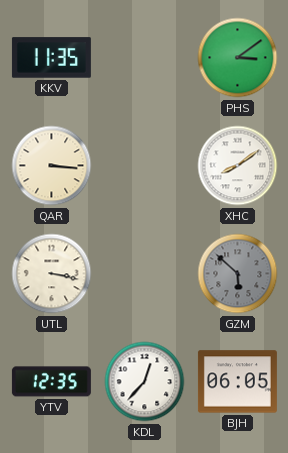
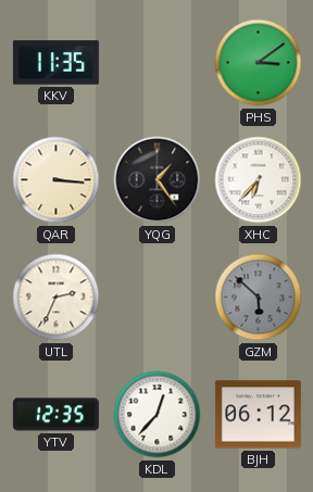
YQG: none -> 1:24 (158, 180)
XHC: 8:09 -> 6:37 (259, 180)
UTL: 3:17 -> 2:34 (57, 298)
BJH: 06:05 -> 06:12 (258, 415)
